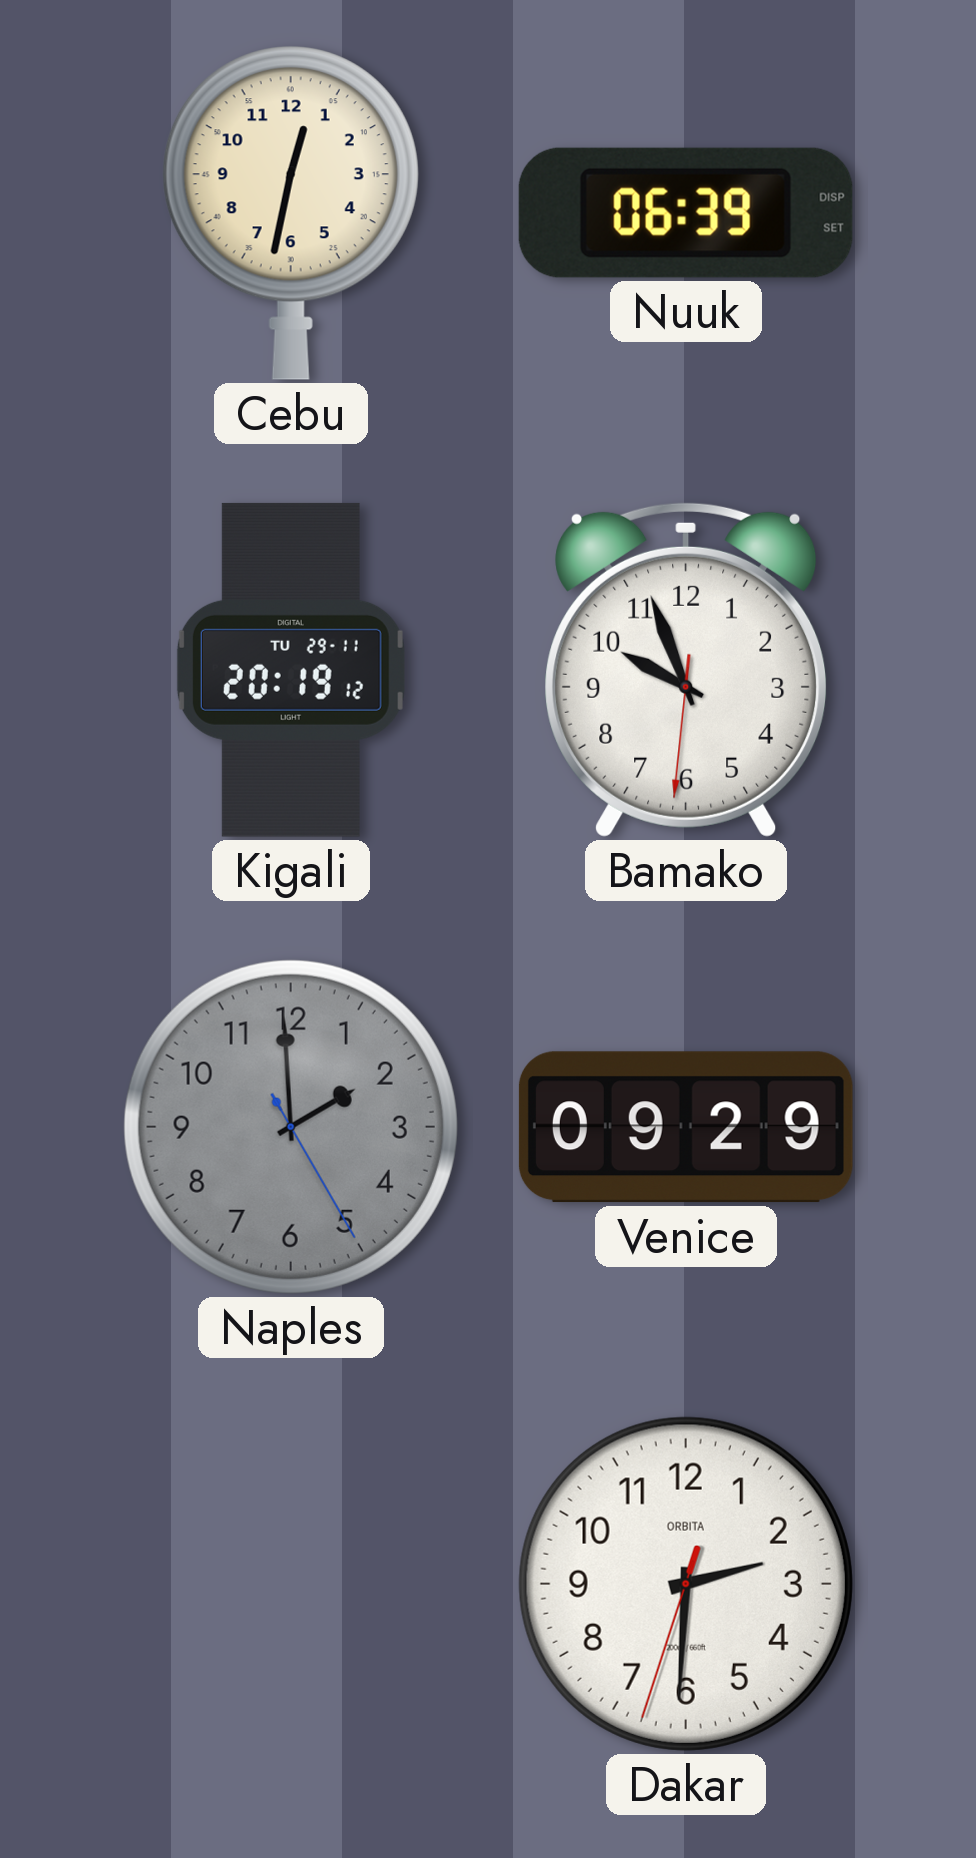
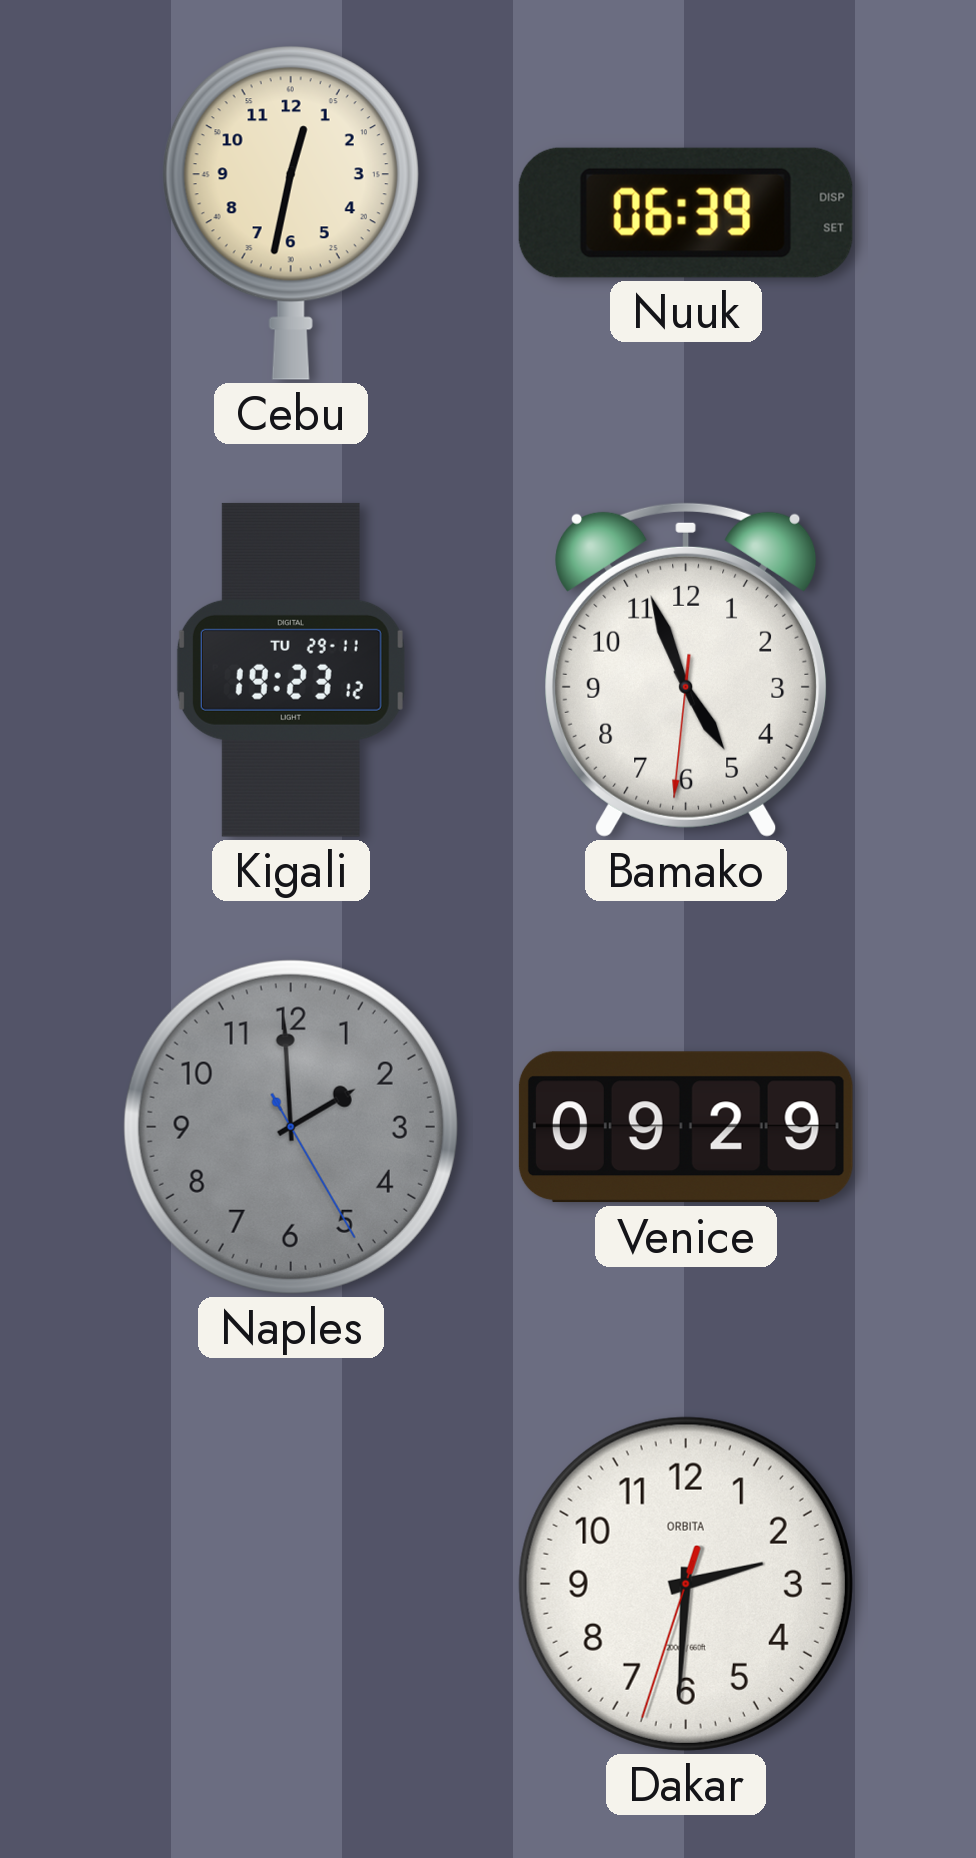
Kigali: 20:19 -> 19:23 (291, 670)
Bamako: 9:56 -> 4:56 (686, 669)
